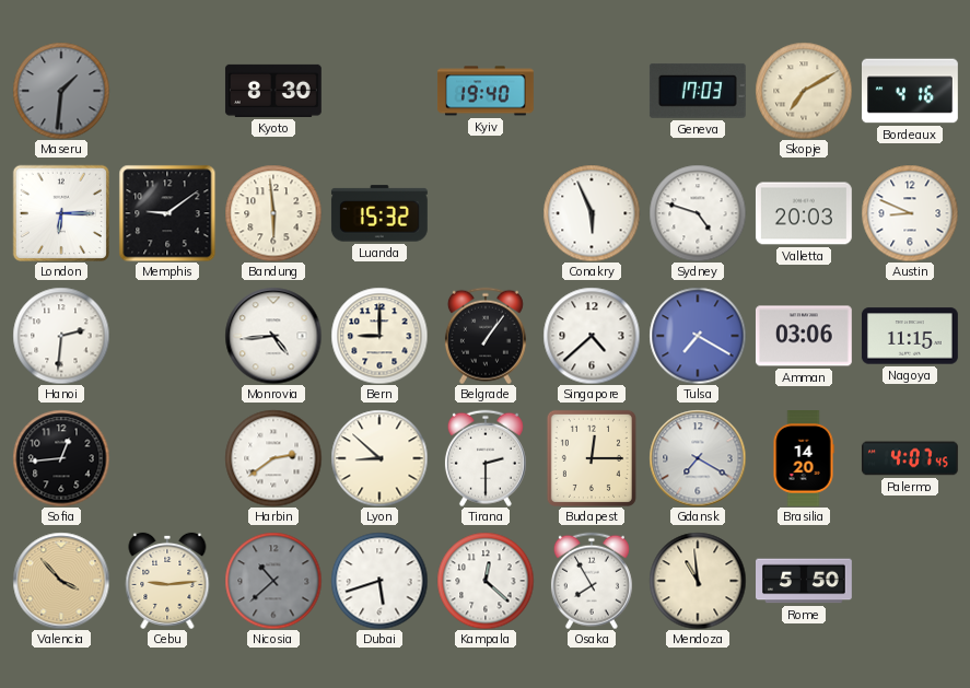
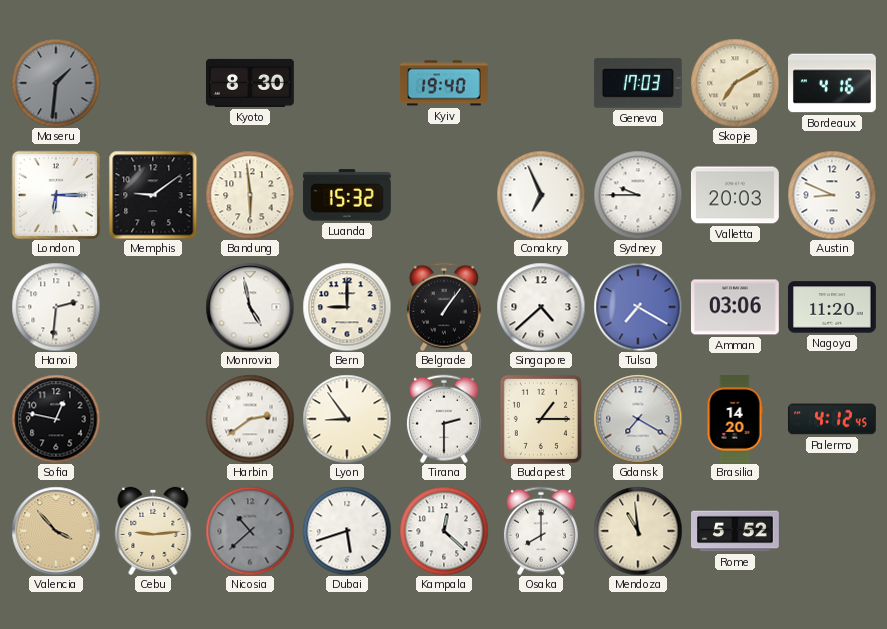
Conakry: 5:56 -> 6:56 (541, 195)
Sydney: 4:48 -> 9:45 (638, 195)
Monrovia: 4:44 -> 4:58 (250, 307)
Nagoya: 11:15 -> 11:20 (832, 307)
Sofia: 12:44 -> 12:47 (56, 419)
Lyon: 8:52 -> 8:54 (347, 419)
Budapest: 12:15 -> 1:15 (541, 419)
Palermo: 4:07 -> 4:12 (832, 419)
Osaka: 7:55 -> 8:00 (541, 531)
Rome: 5:50 -> 5:52 (736, 531)
